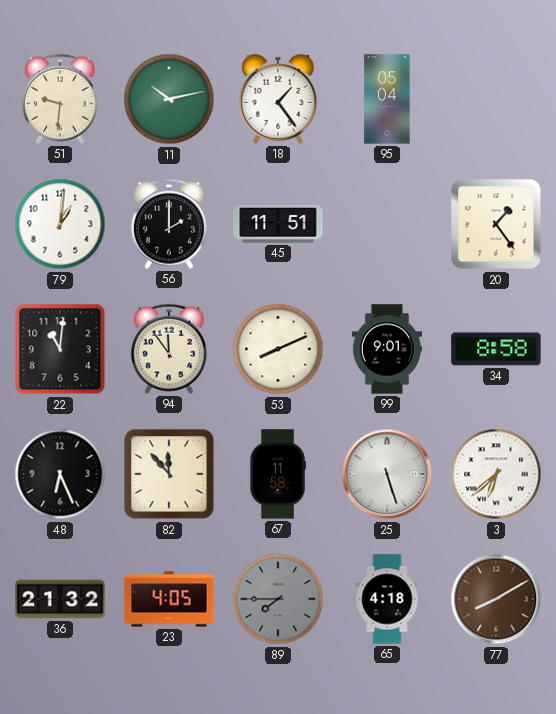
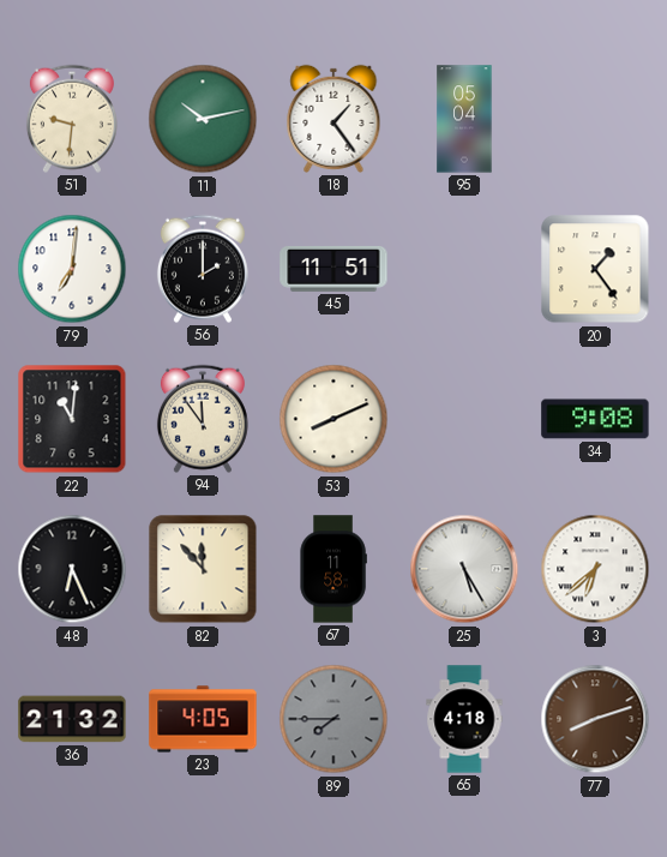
79: 1:01 -> 7:01 (72, 269)
99: 9:01 -> none (387, 349)
34: 8:58 -> 9:08 (595, 419)
25: 5:27 -> 5:25 (464, 569)
77: 8:10 -> 8:12 (595, 719)
